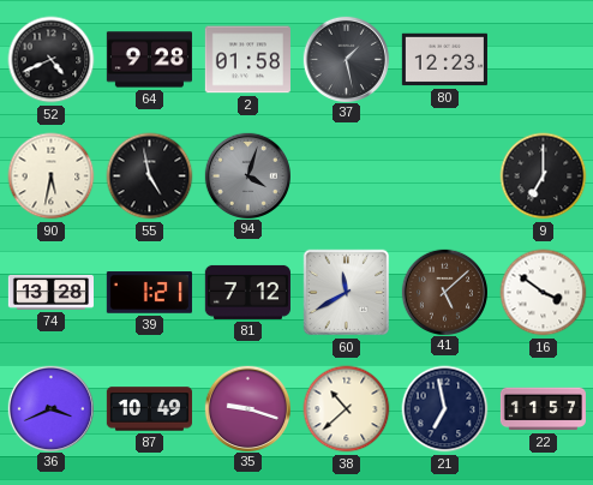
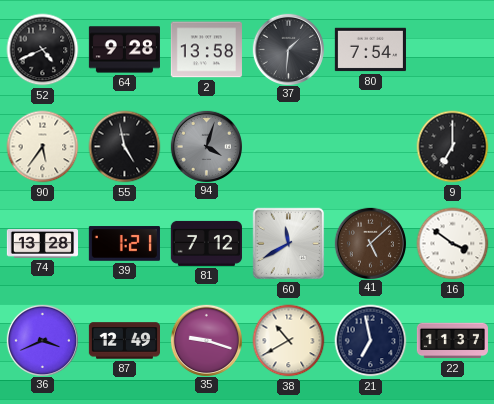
2: 01:58 -> 13:58 (206, 50)
37: 1:28 -> 1:31 (288, 49)
80: 12:23 -> 7:54 (370, 50)
90: 5:32 -> 5:36 (43, 147)
87: 10:49 -> 12:49 (124, 341)
38: 10:38 -> 10:40 (289, 341)
22: 11:57 -> 11:37 (452, 341)
